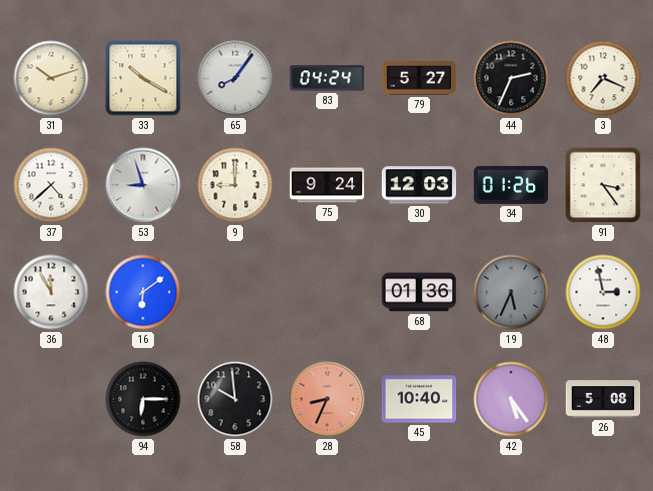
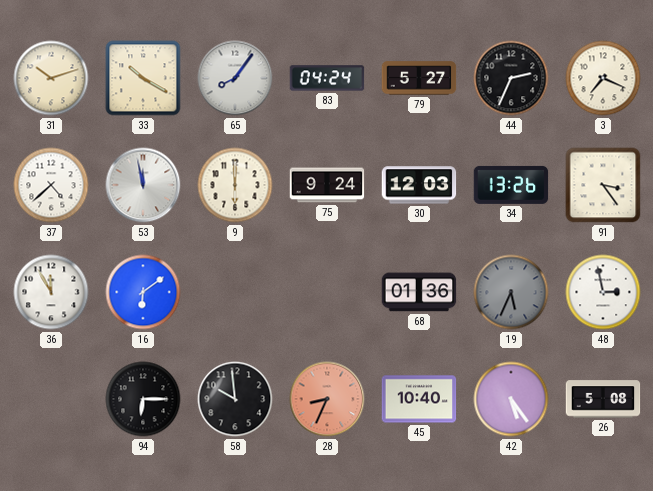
53: 8:57 -> 11:58 (143, 185)
9: 9:00 -> 6:00 (235, 185)
34: 01:26 -> 13:26 (511, 185)
